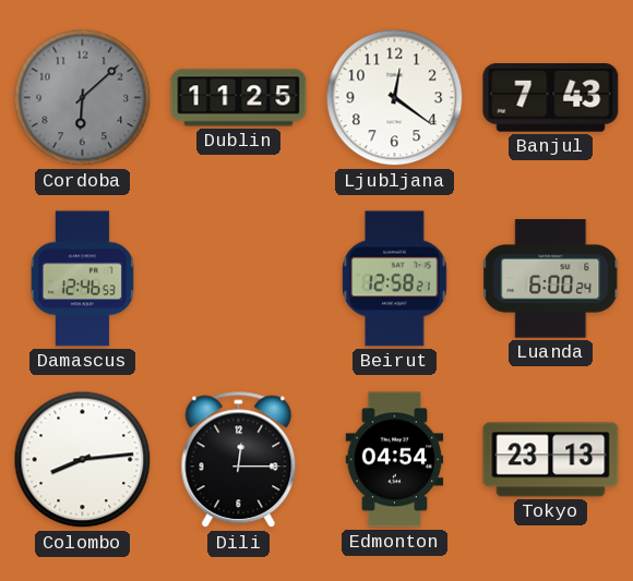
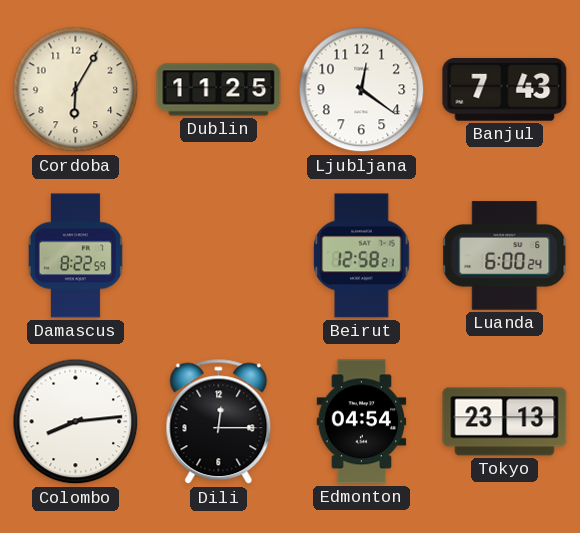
Cordoba: 6:08 -> 6:05 (76, 90)
Cordoba dial: grey -> cream (76, 90)
Damascus: 12:46 -> 8:22 (75, 256)
